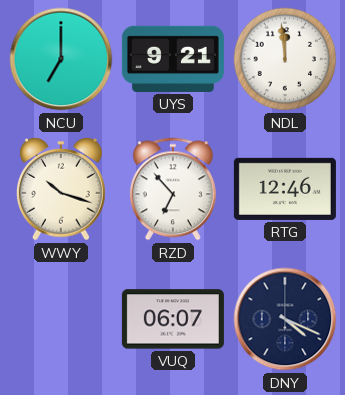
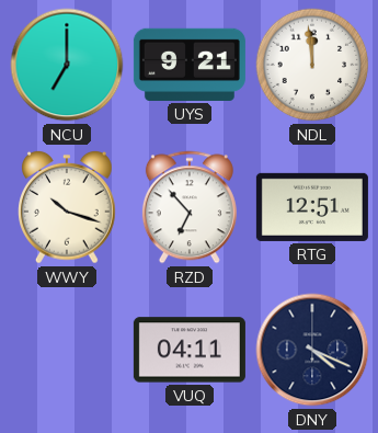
RTG: 12:46 -> 12:51 (312, 207)
VUQ: 06:07 -> 04:11 (190, 350)
